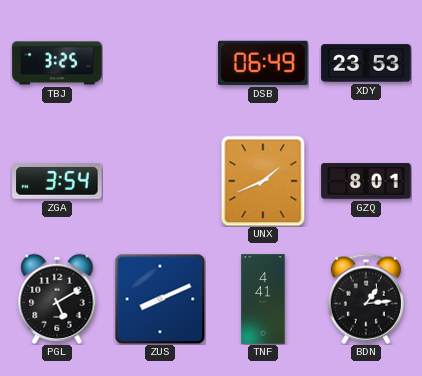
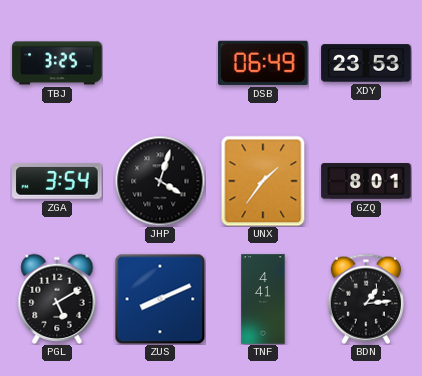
JHP: none -> 4:03 (160, 181)
UNX: 1:41 -> 1:36 (263, 181)
